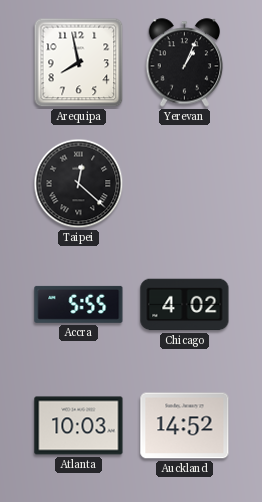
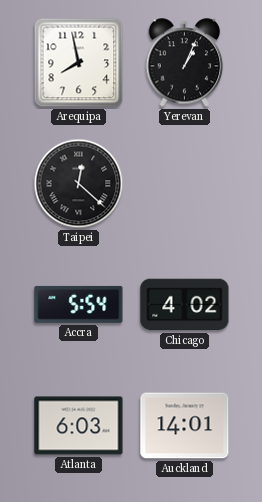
Accra: 5:55 -> 5:54 (79, 304)
Atlanta: 10:03 -> 6:03 (79, 426)
Auckland: 14:52 -> 14:01 (185, 426)
